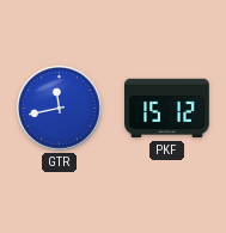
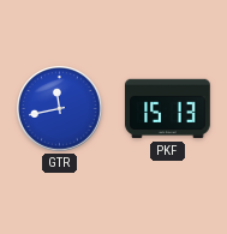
PKF: 15:12 -> 15:13 (168, 109)
